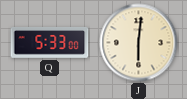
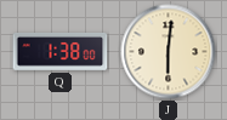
Q: 5:33 -> 1:38 (61, 51)
